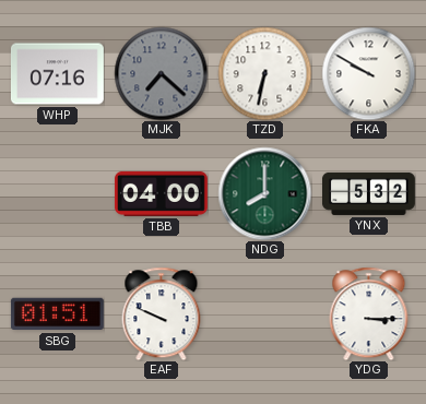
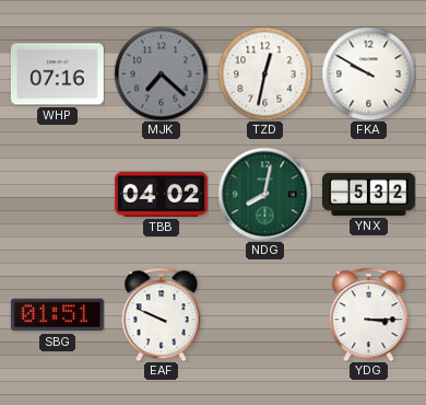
TZD: 6:32 -> 12:32 (264, 73)
TBB: 04:00 -> 04:02 (161, 194)
NDG: 8:00 -> 8:02 (264, 194)
